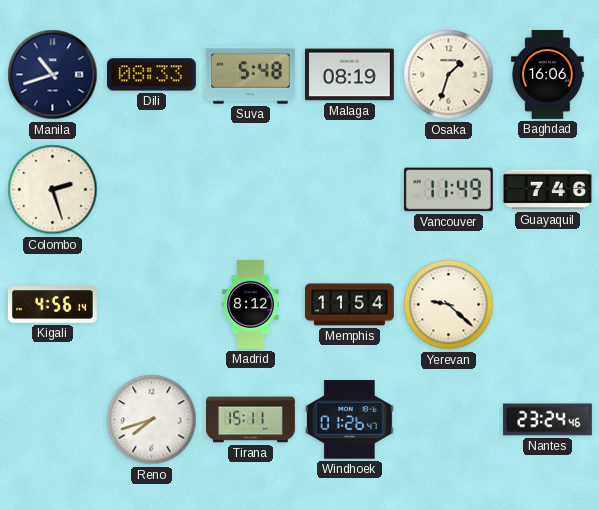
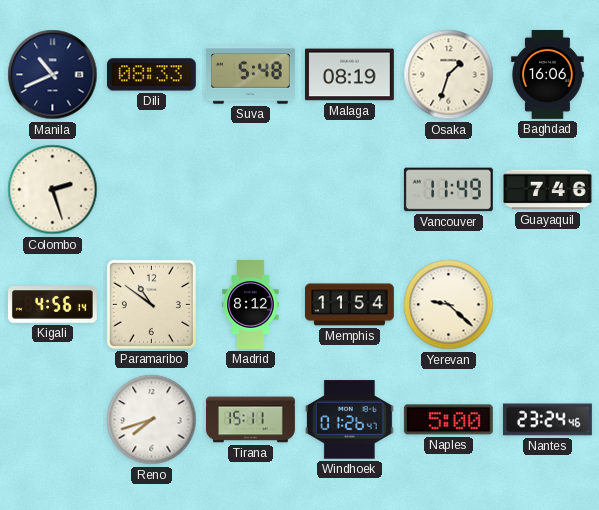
Manila: 10:42 -> 10:41 (53, 75)
Paramaribo: none -> 10:51 (151, 304)
Naples: none -> 5:00 (448, 420)
